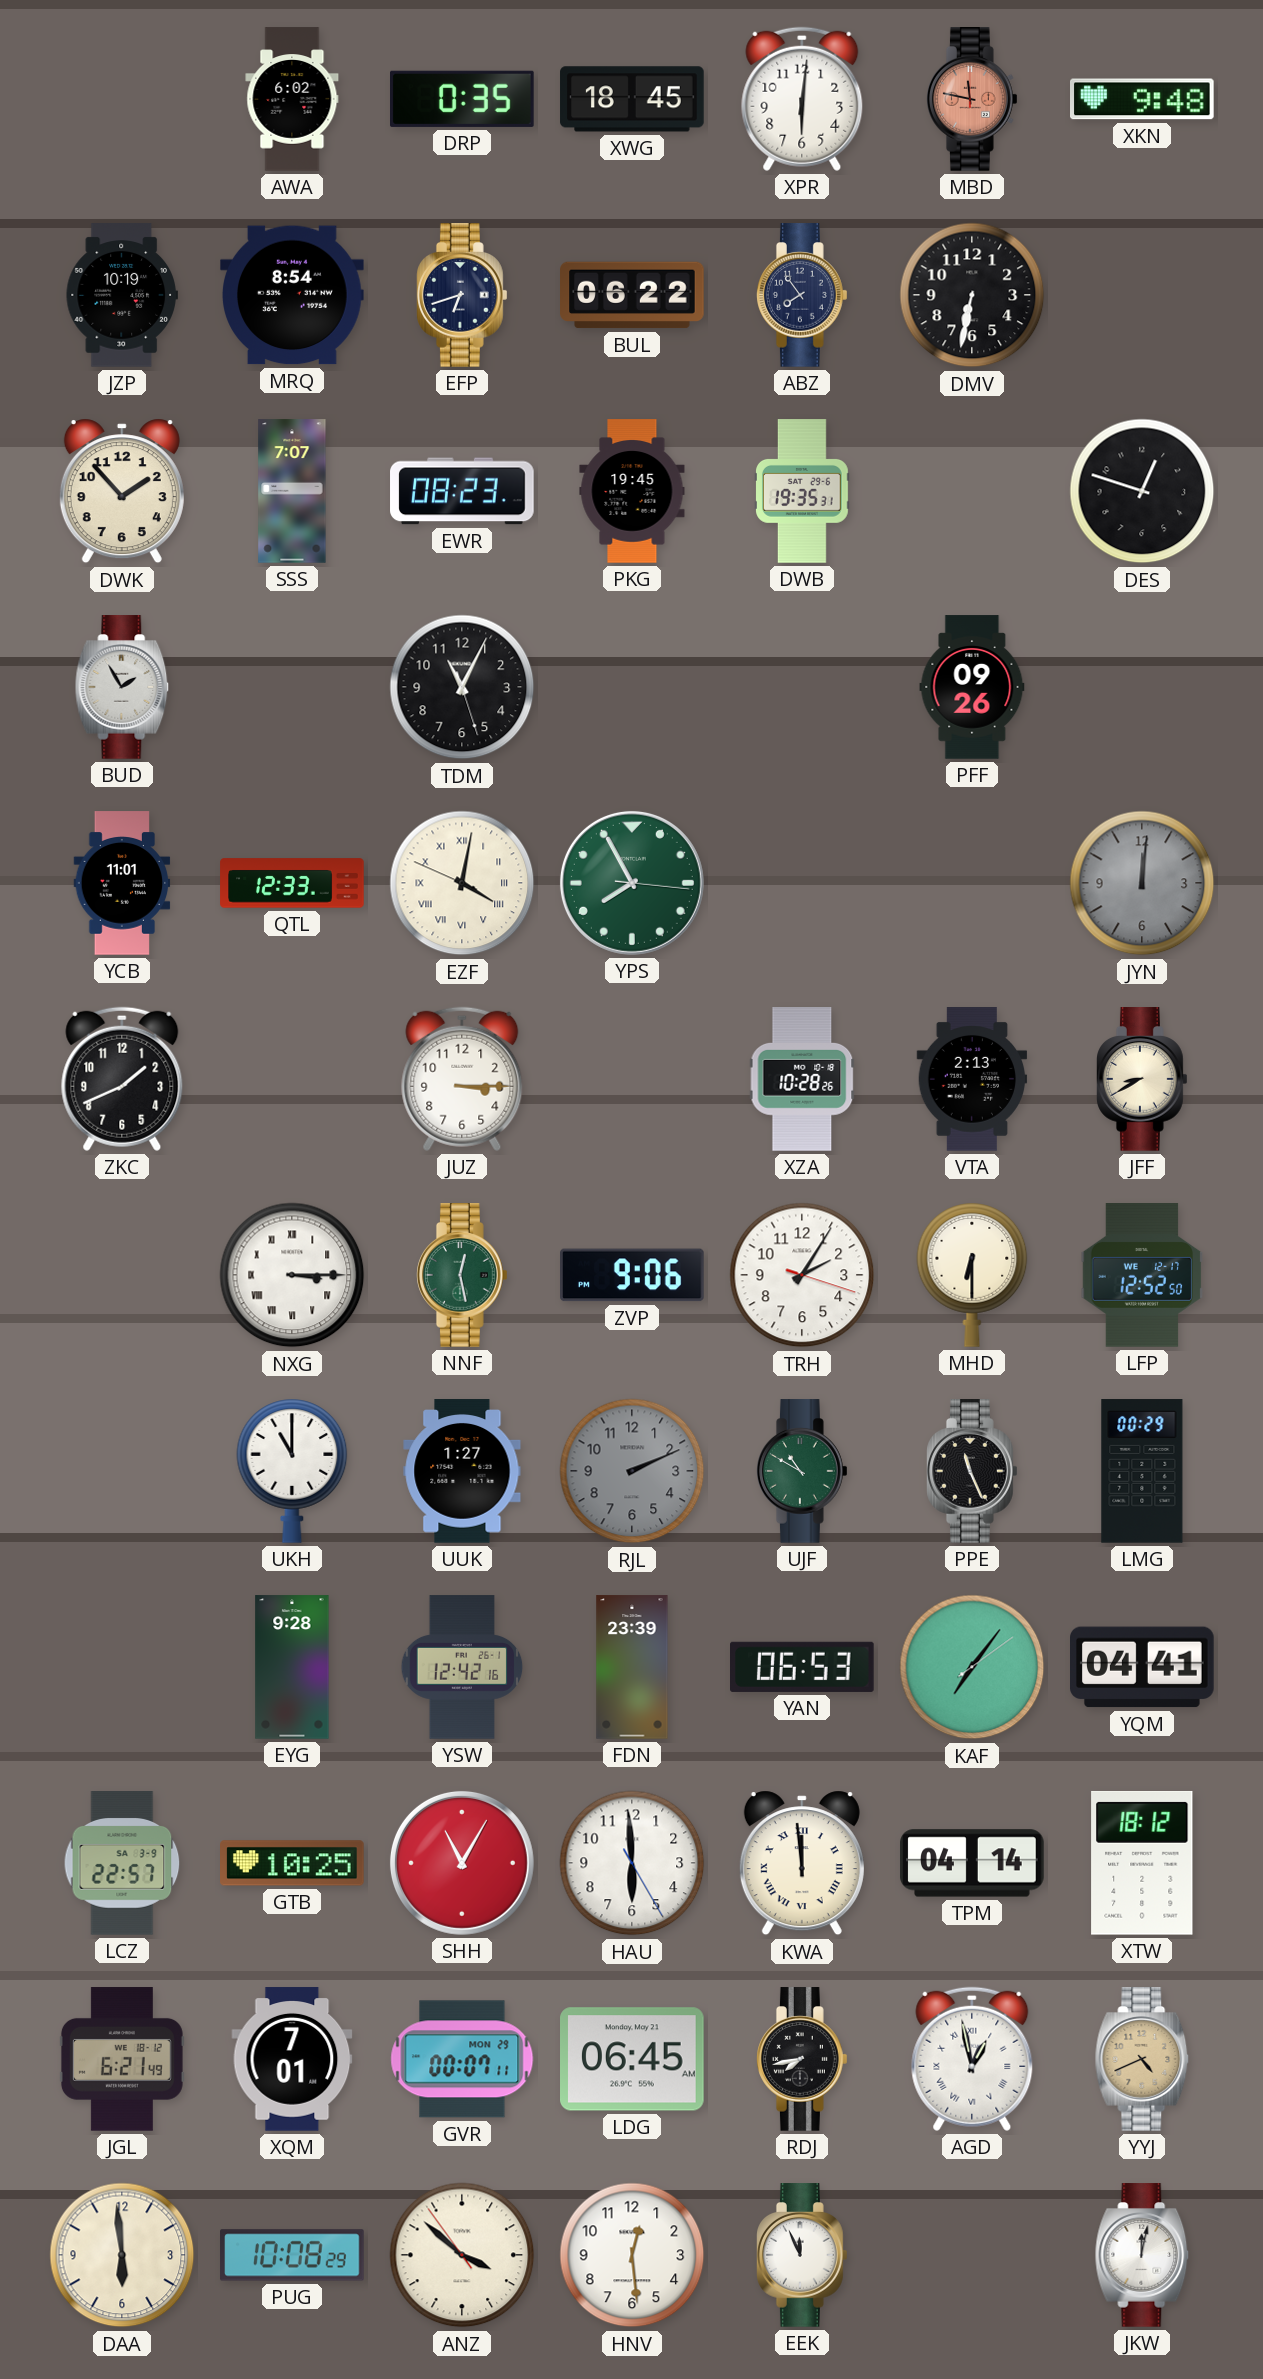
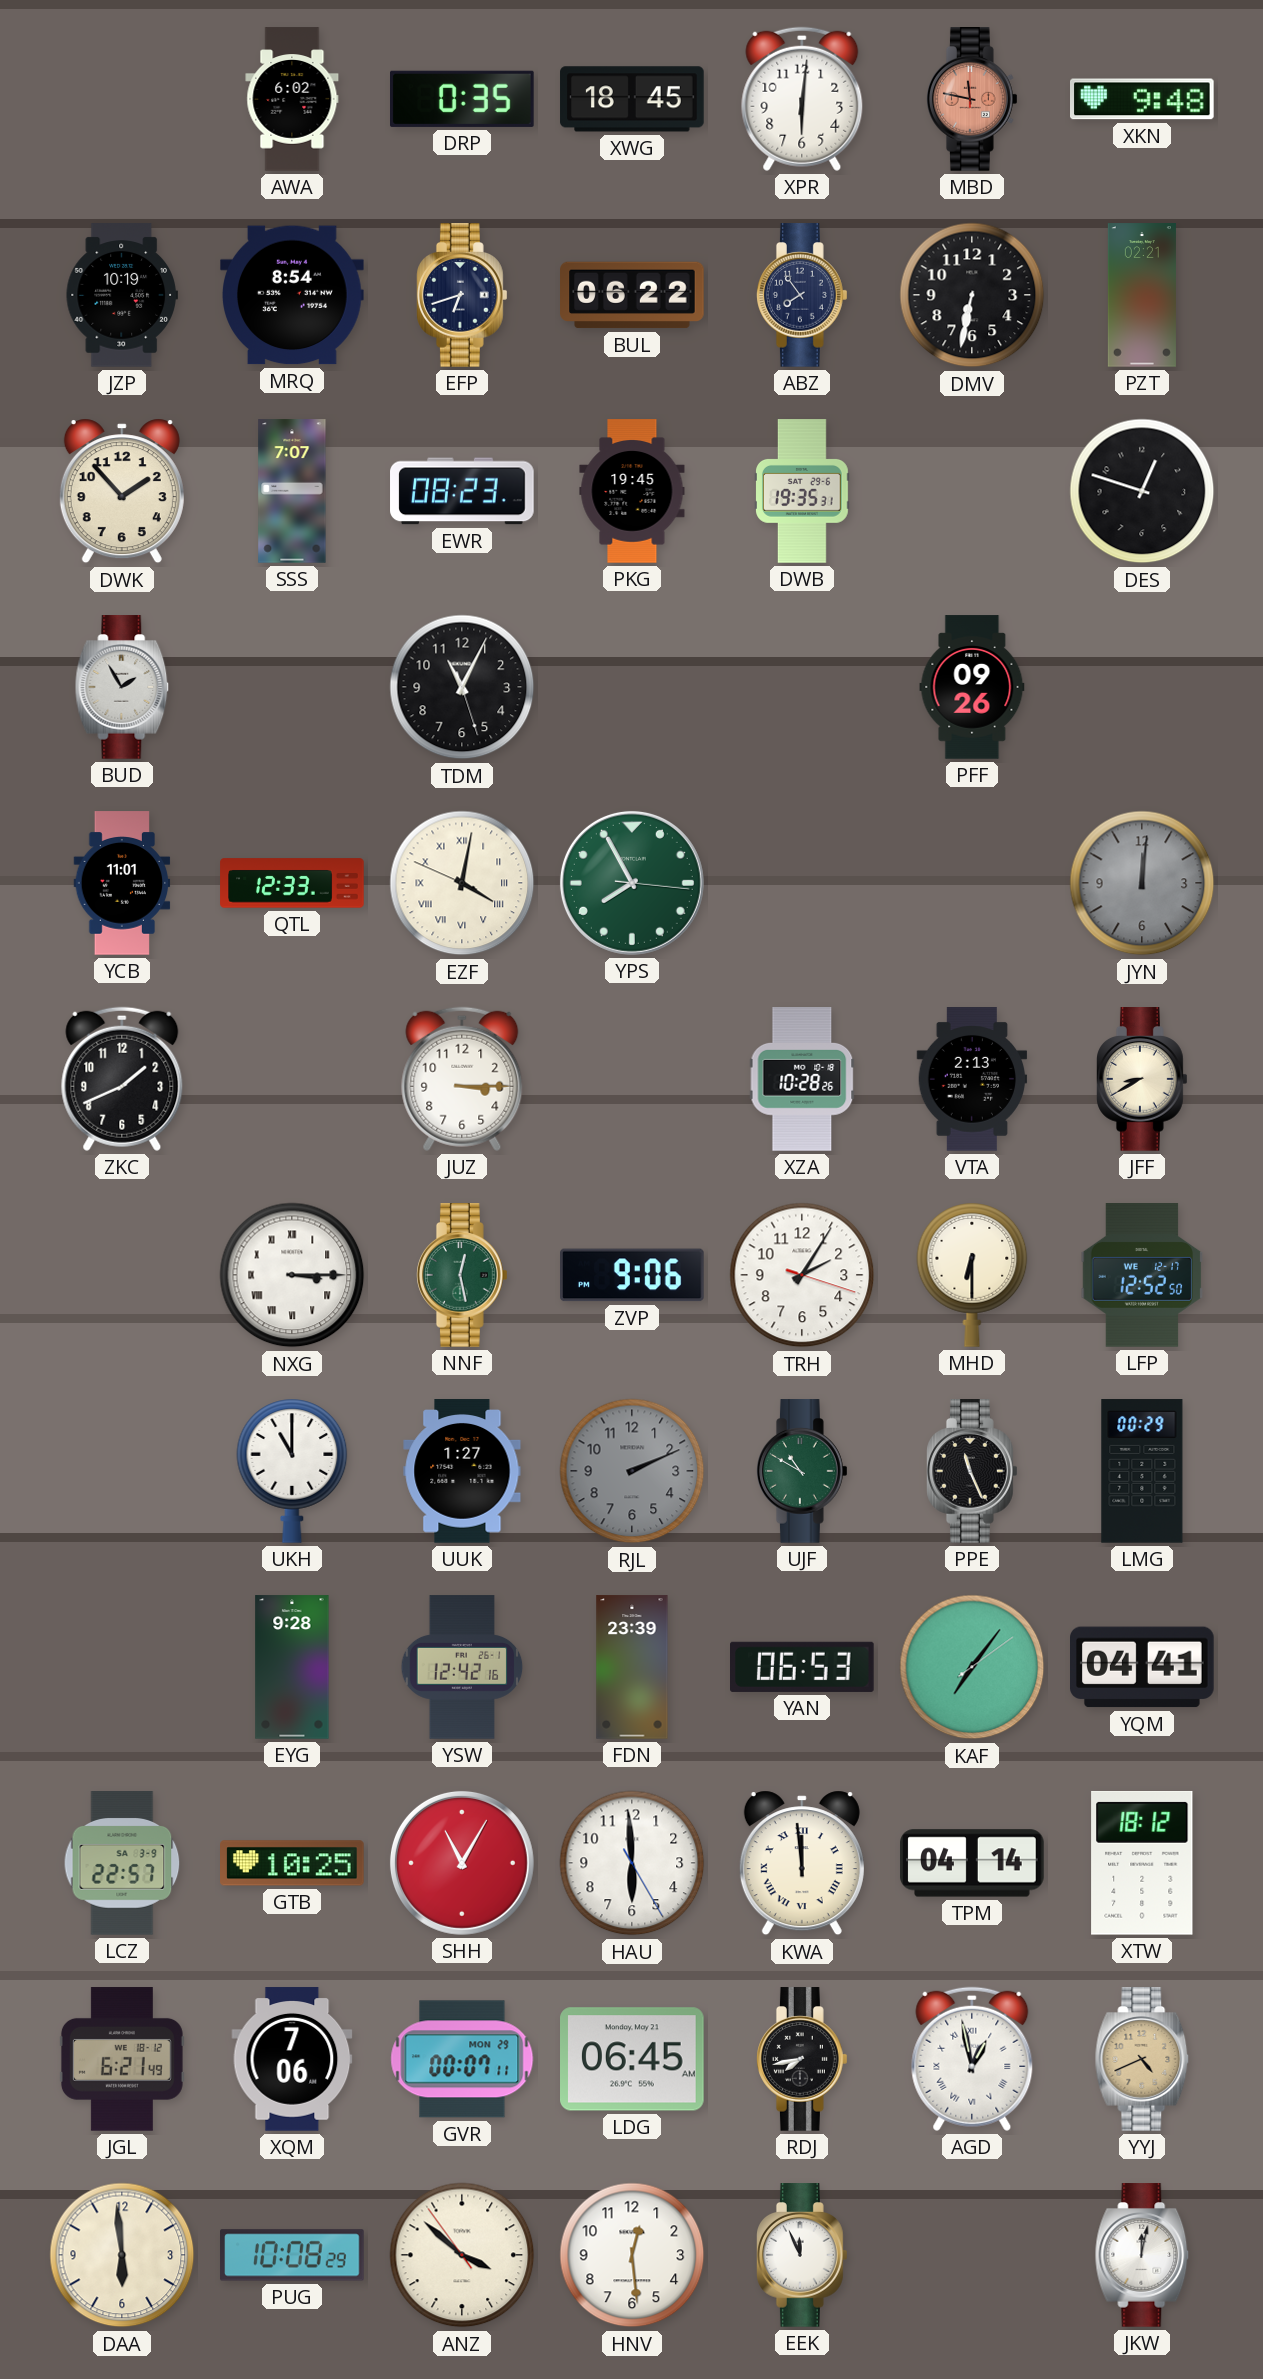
PZT: none -> 02:21 (1142, 295)
XQM: 7:01 -> 7:06 (292, 2059)
